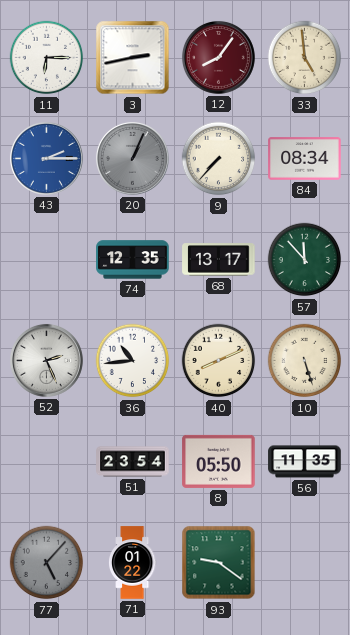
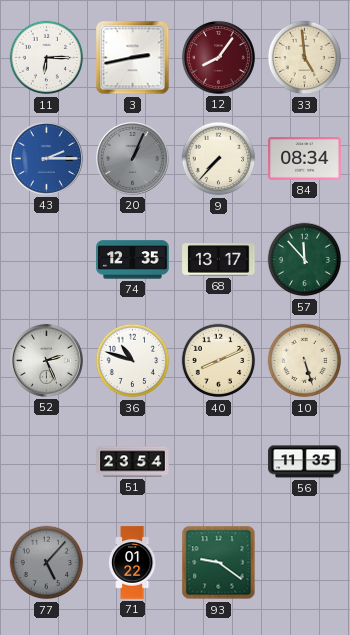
36: 10:44 -> 10:48 (133, 361)
8: 05:50 -> none (219, 461)
